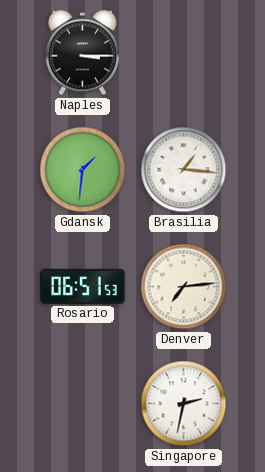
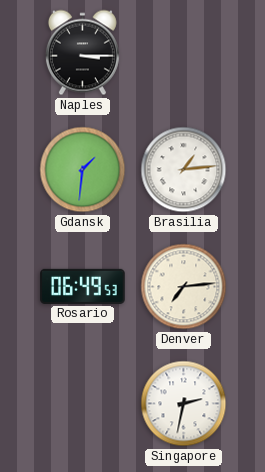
Brasilia: 1:16 -> 1:14 (184, 170)
Rosario: 06:51 -> 06:49 (83, 286)
